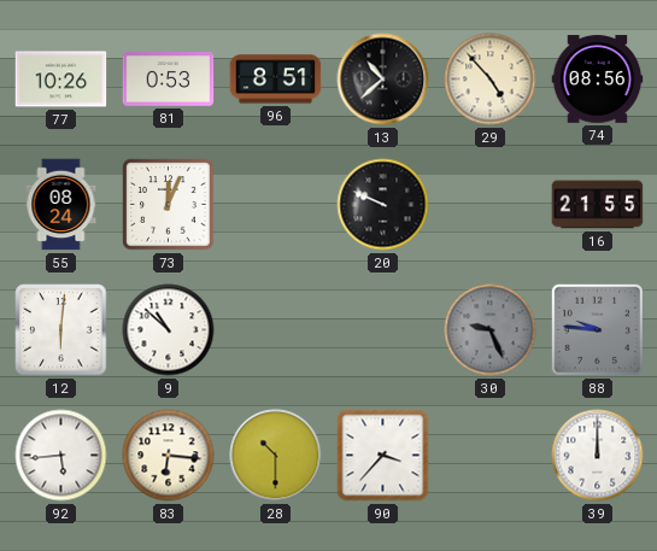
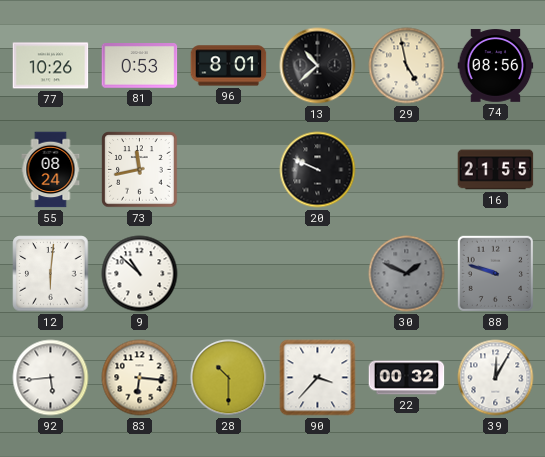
96: 8:51 -> 8:01 (229, 66)
29: 4:53 -> 4:58 (407, 66)
73: 12:04 -> 11:43 (140, 170)
30: 9:26 -> 1:49 (407, 274)
88: 9:46 -> 9:48 (495, 273)
22: none -> 00:32 (407, 378)
39: 12:00 -> 12:05 (496, 378)
